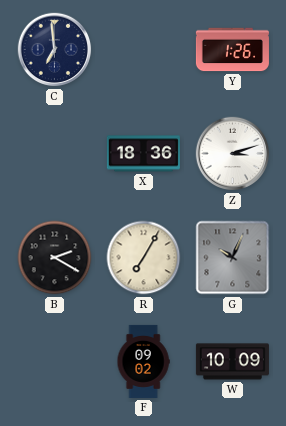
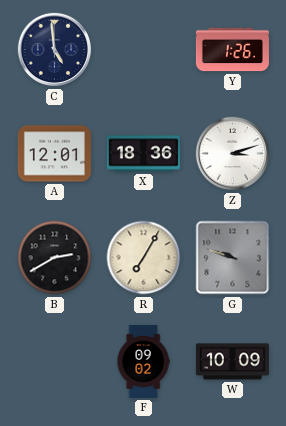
C: 6:59 -> 4:59 (55, 50)
A: none -> 12:01 (54, 154)
B: 2:20 -> 2:40 (55, 258)
G: 10:04 -> 9:48 (233, 258)
